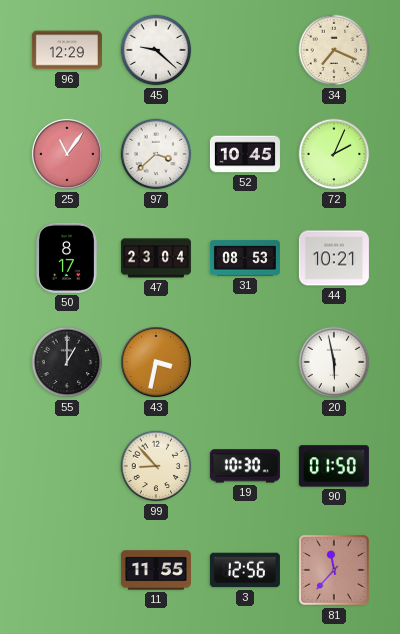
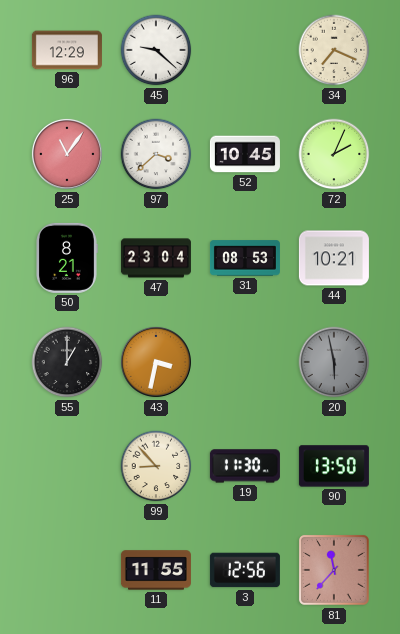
50: 8:17 -> 8:21 (67, 258)
20 dial: white -> grey (334, 362)
19: 10:30 -> 11:30 (245, 466)
90: 01:50 -> 13:50 (334, 466)
